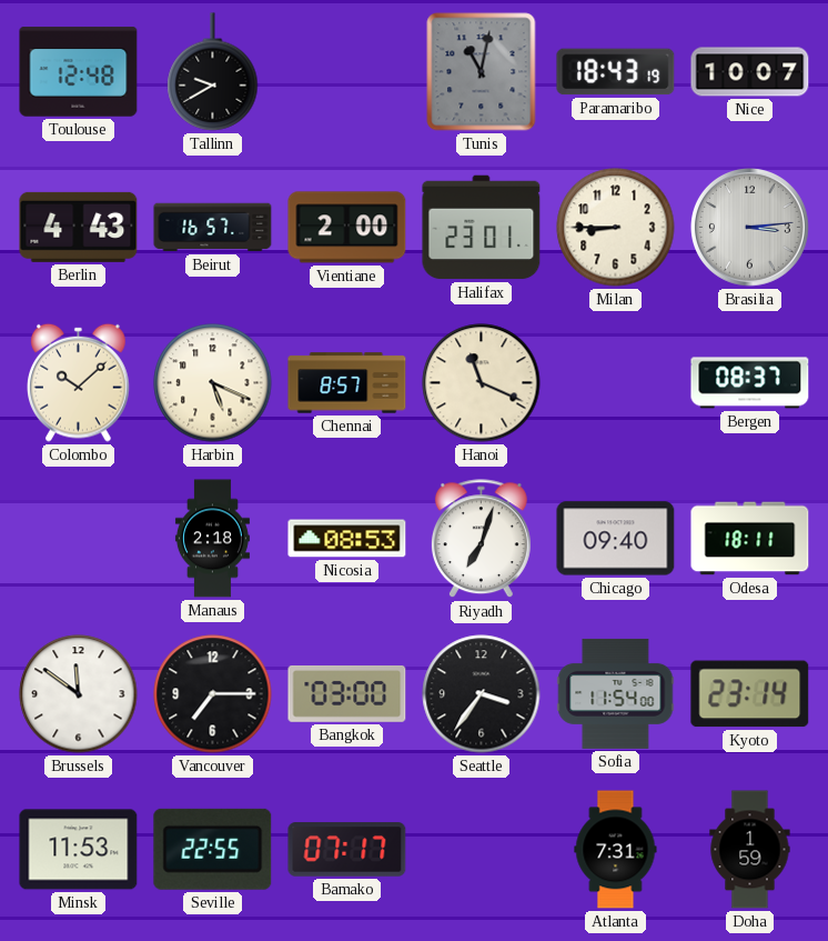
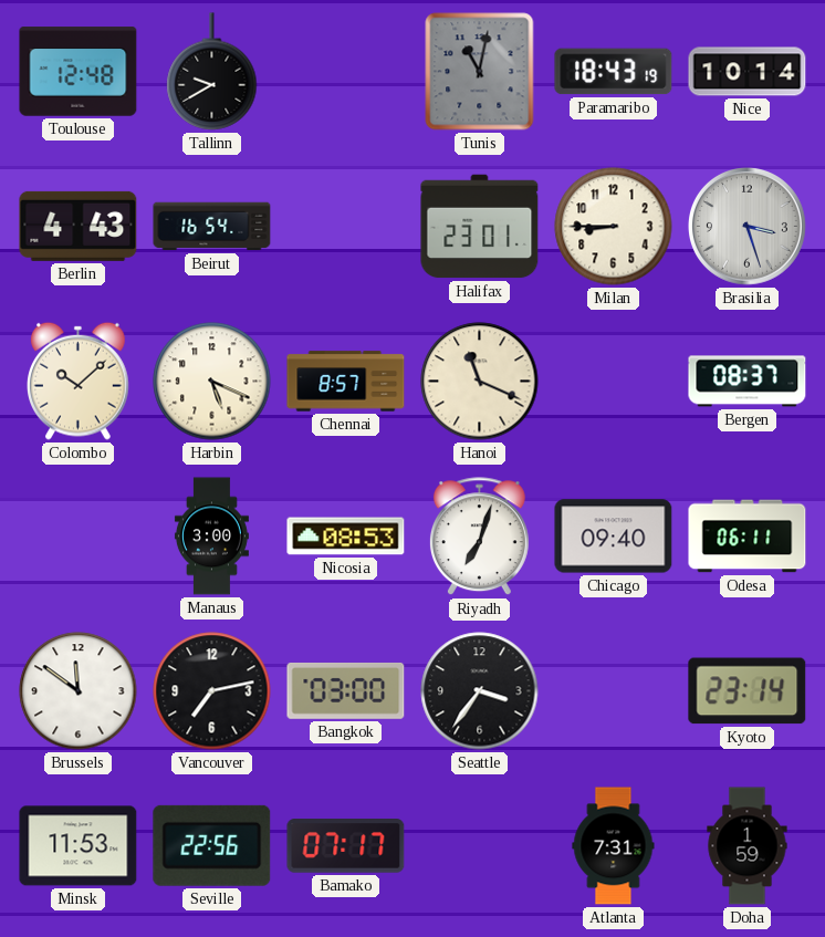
Nice: 10:07 -> 10:14 (748, 72)
Beirut: 16:57 -> 16:54 (212, 227)
Vientiane: 2:00 -> none (347, 228)
Brasilia: 3:14 -> 3:27 (748, 227)
Manaus: 2:18 -> 3:00 (211, 537)
Odesa: 18:11 -> 06:11 (748, 537)
Vancouver: 7:15 -> 7:13 (212, 691)
Sofia: 11:54 -> none (616, 693)
Seville: 22:55 -> 22:56 (212, 845)
